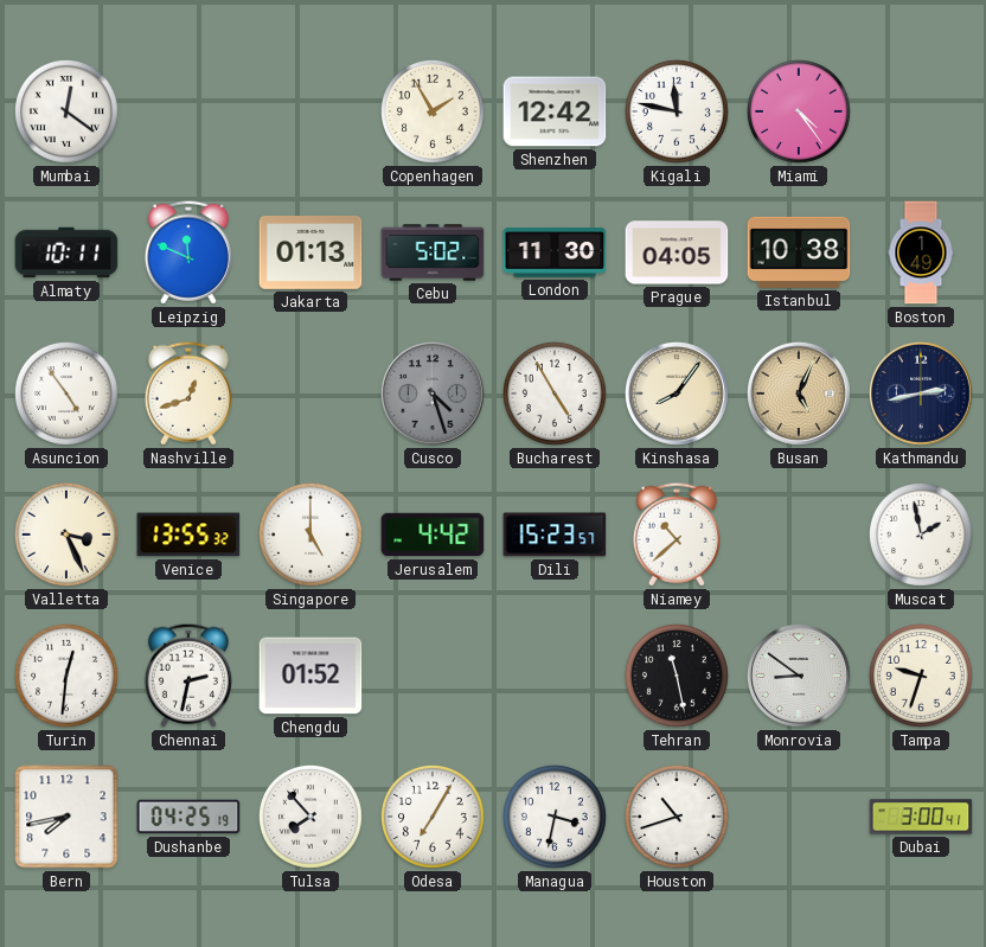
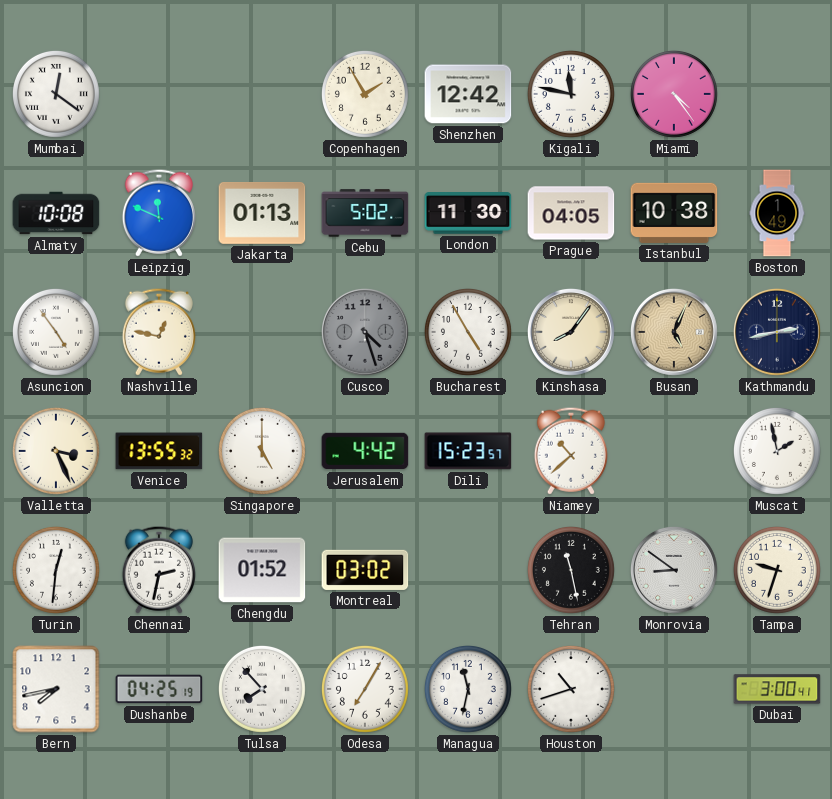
Almaty: 10:11 -> 10:08 (56, 213)
Nashville: 12:42 -> 12:47 (159, 332)
Montreal: none -> 03:02 (365, 570)
Managua: 3:32 -> 11:32 (468, 689)
